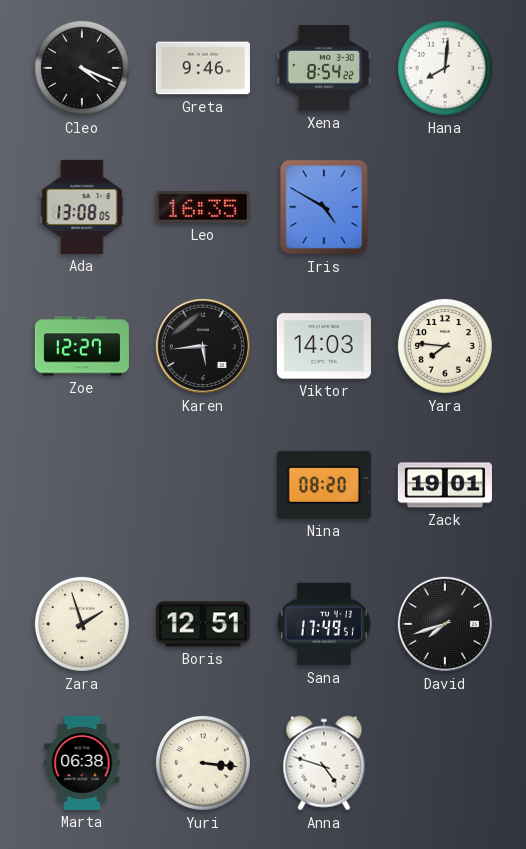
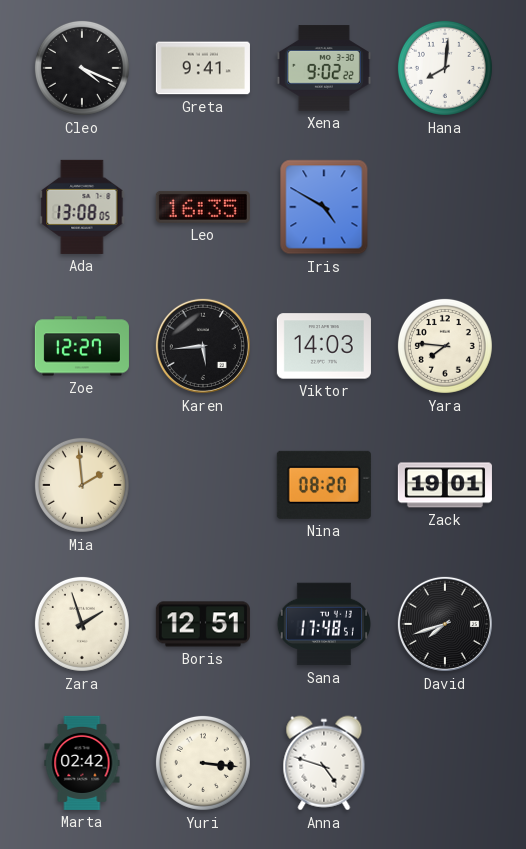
Greta: 9:46 -> 9:41 (203, 68)
Xena: 8:54 -> 9:02 (324, 68)
Mia: none -> 1:59 (82, 485)
Sana: 17:49 -> 17:48 (324, 624)
Marta: 06:38 -> 02:42 (82, 763)
